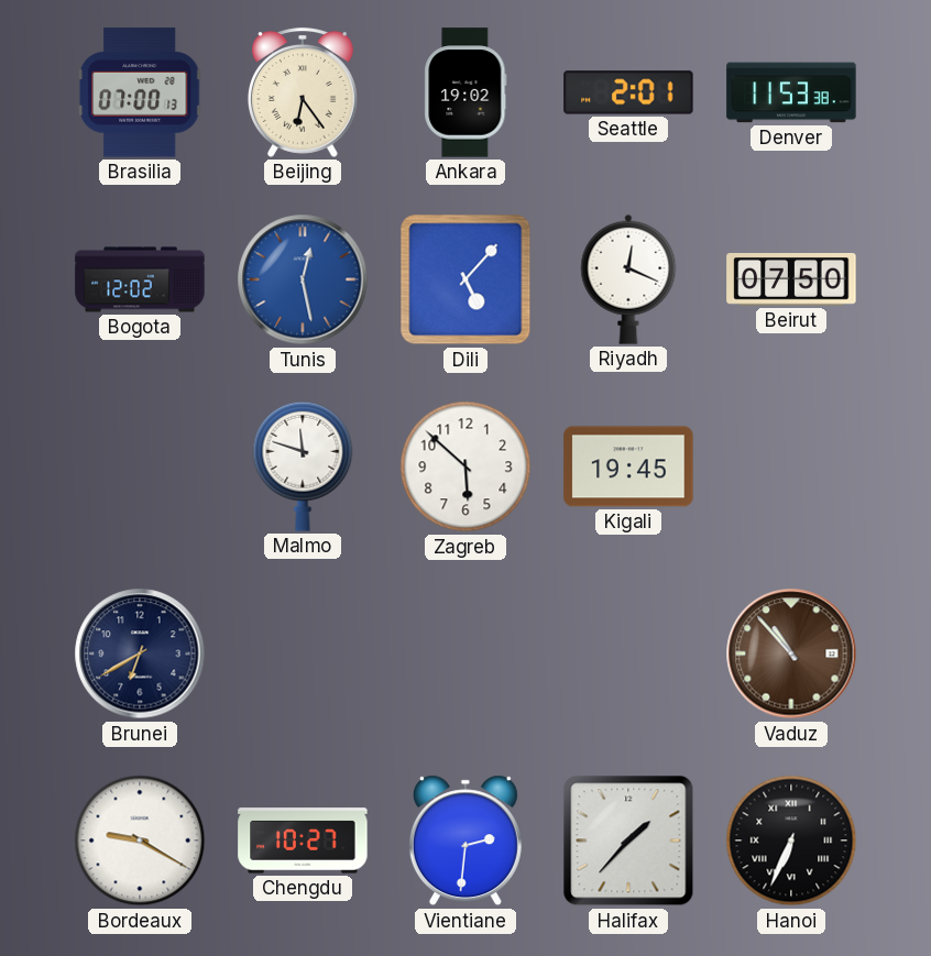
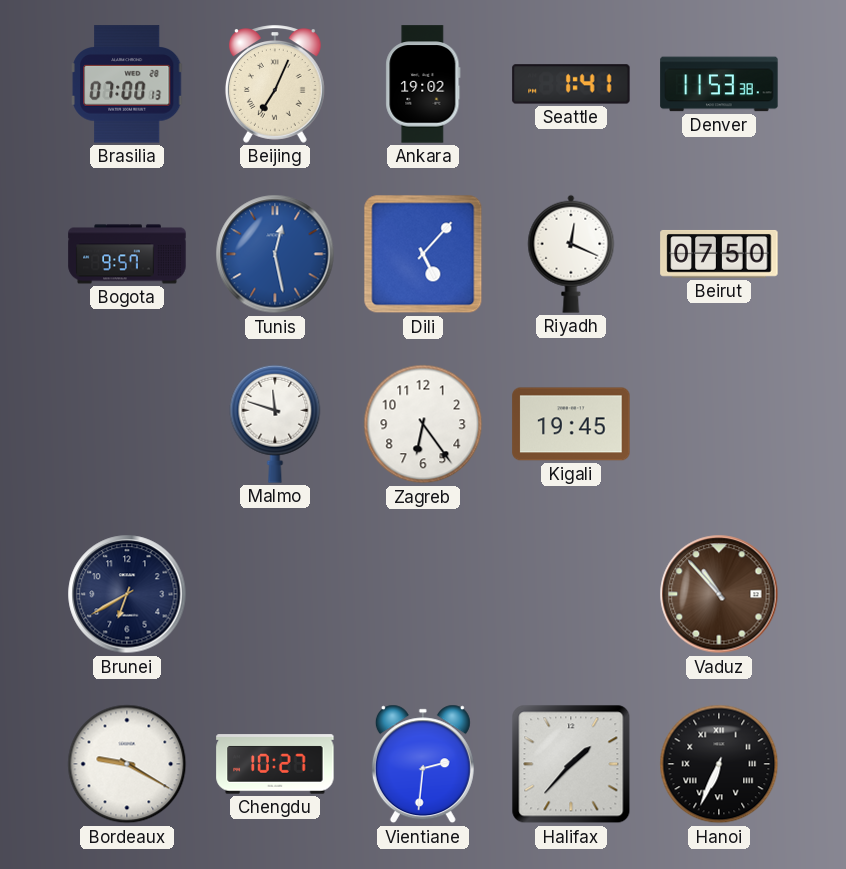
Beijing: 6:24 -> 7:04 (275, 84)
Seattle: 2:01 -> 1:41 (571, 84)
Bogota: 12:02 -> 9:57 (127, 254)
Zagreb: 5:52 -> 6:24 (423, 424)
